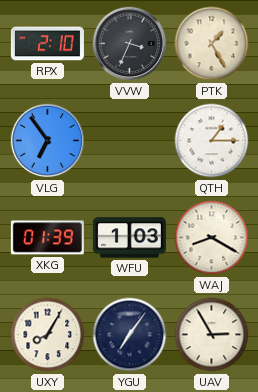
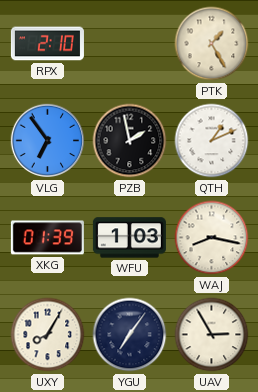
VVW: 3:34 -> none (130, 44)
PZB: none -> 1:58 (130, 141)
QTH: 1:15 -> 1:11 (212, 141)
WAJ: 8:20 -> 8:17 (212, 238)
